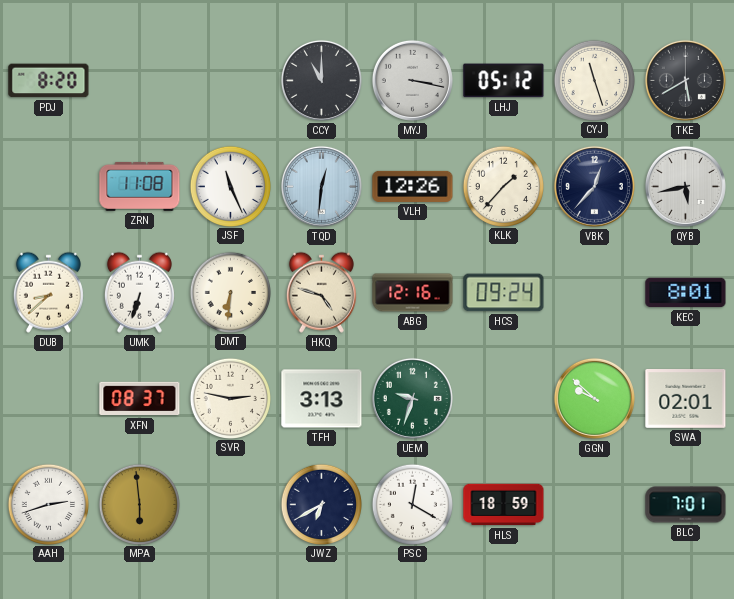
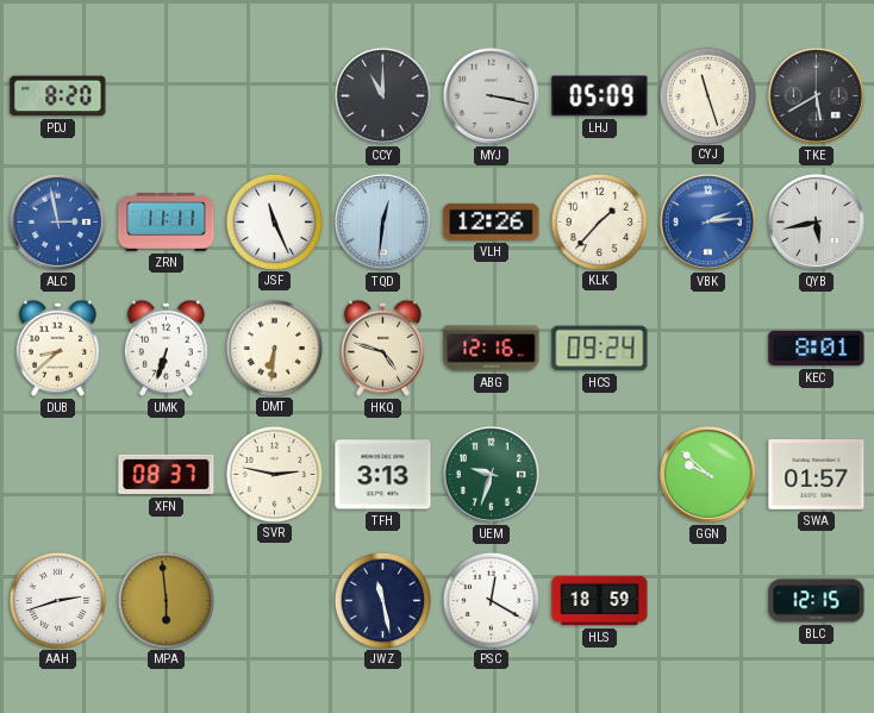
LHJ: 05:12 -> 05:09 (600, 96)
ALC: none -> 2:58 (57, 221)
ZRN: 11:08 -> 11:11 (167, 221)
VBK: 12:37 -> 2:14 (707, 221)
VBK dial: navy -> blue (707, 221)
SWA: 02:01 -> 01:57 (817, 475)
JWZ: 6:40 -> 11:28 (382, 600)
BLC: 7:01 -> 12:15 (817, 601)
